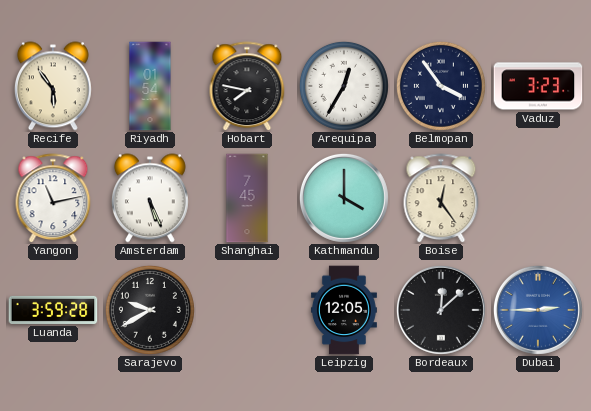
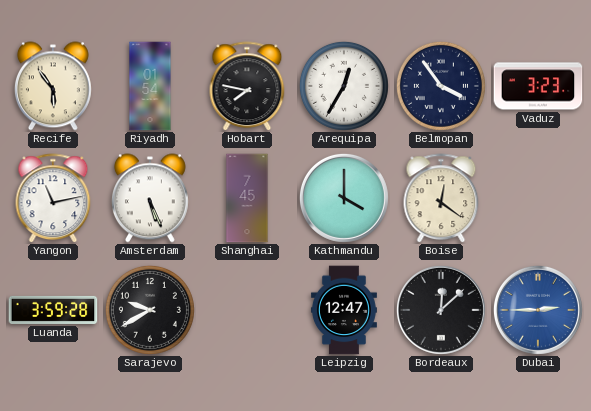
Boise: 12:24 -> 12:21 (441, 198)
Leipzig: 12:05 -> 12:47 (344, 310)
